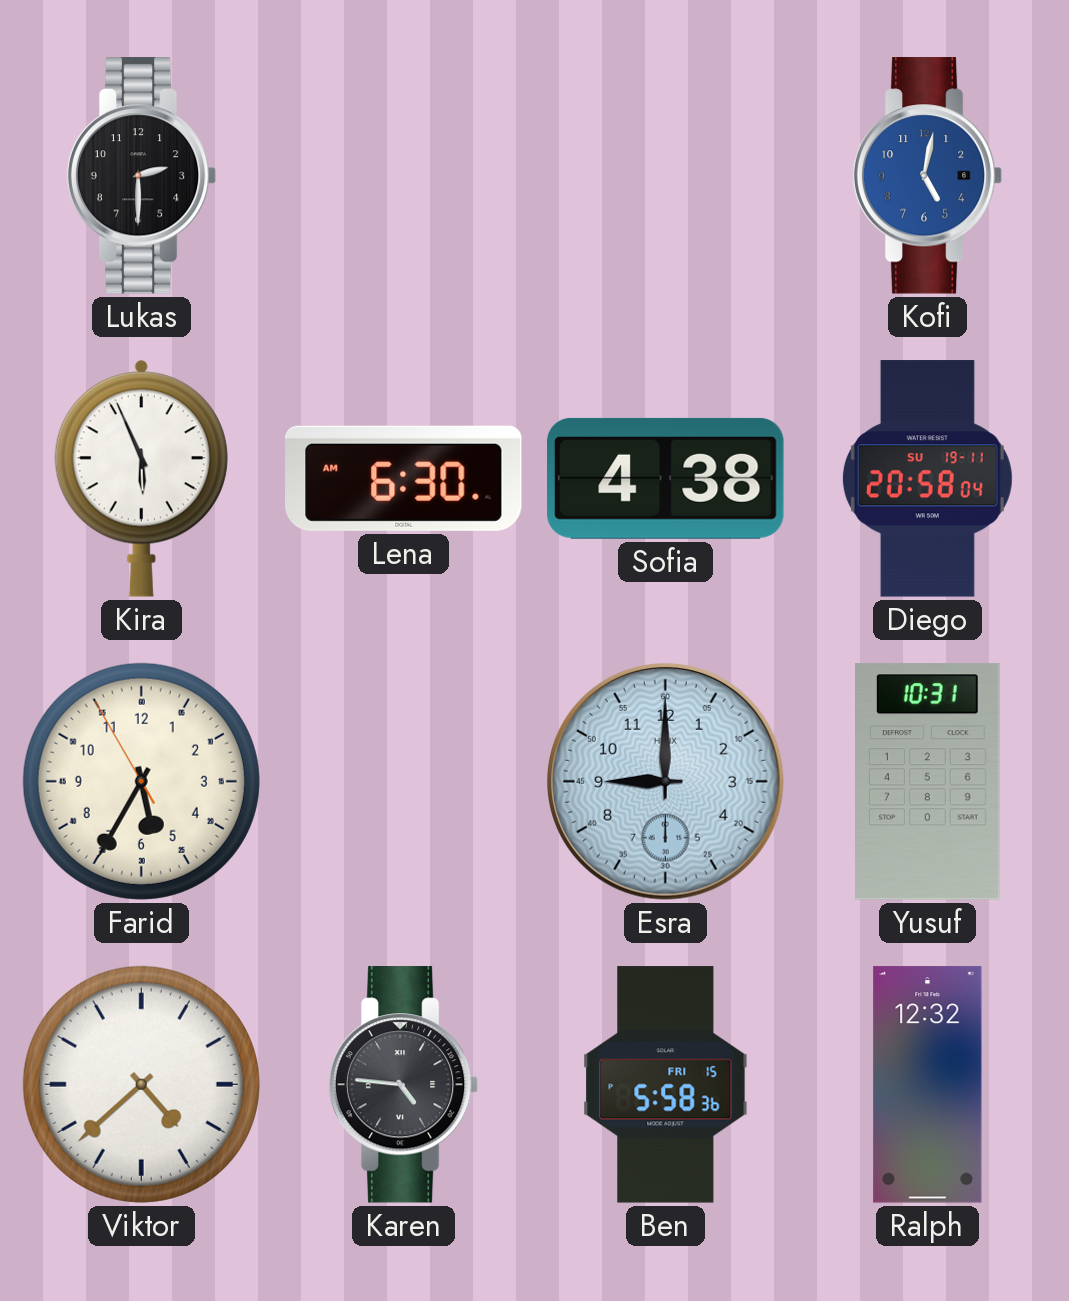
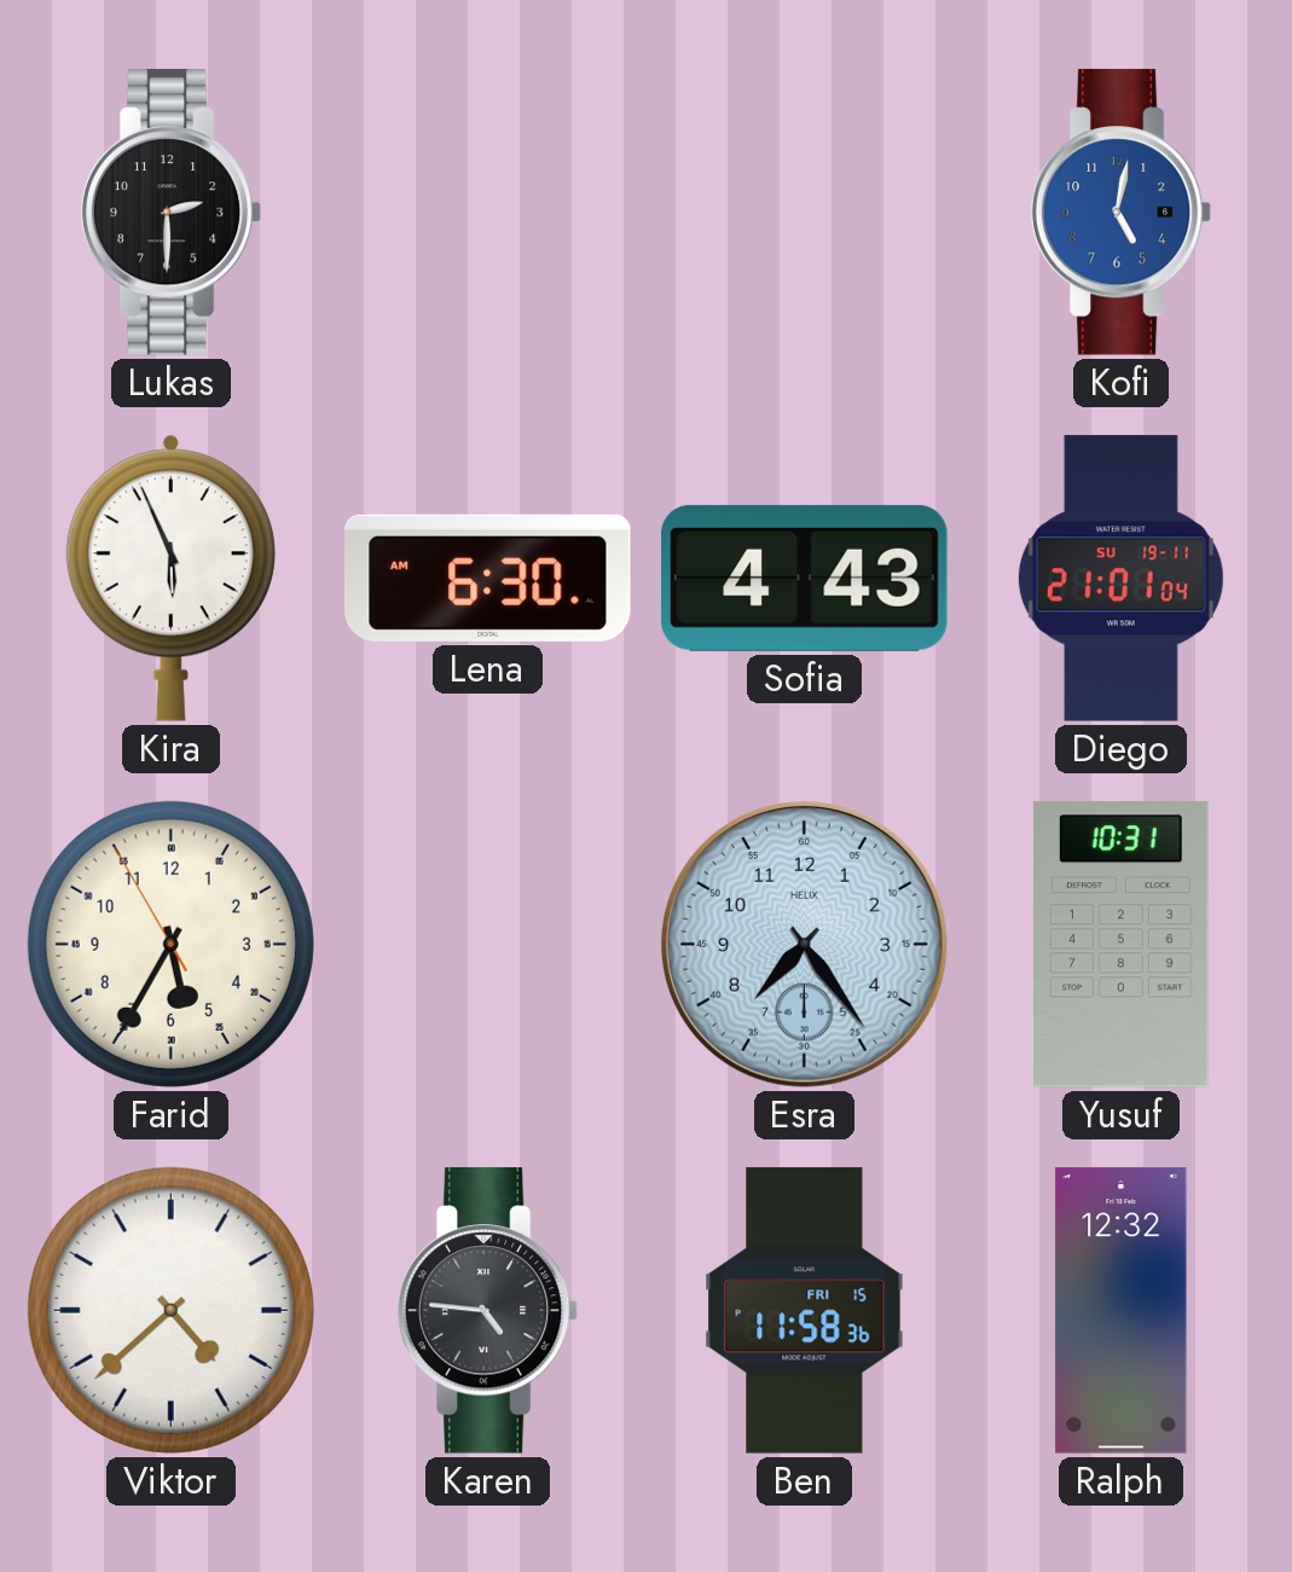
Sofia: 4:38 -> 4:43 (805, 578)
Diego: 20:58 -> 21:01 (1120, 579)
Esra: 9:00 -> 7:24 (804, 944)
Ben: 5:58 -> 11:58 (805, 1311)
